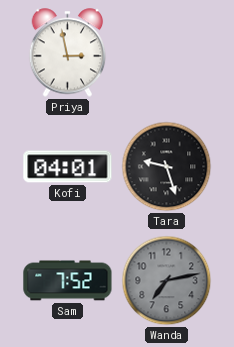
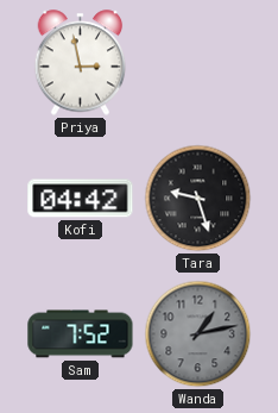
Kofi: 04:01 -> 04:42 (81, 199)
Wanda: 7:13 -> 1:13 (198, 334)
